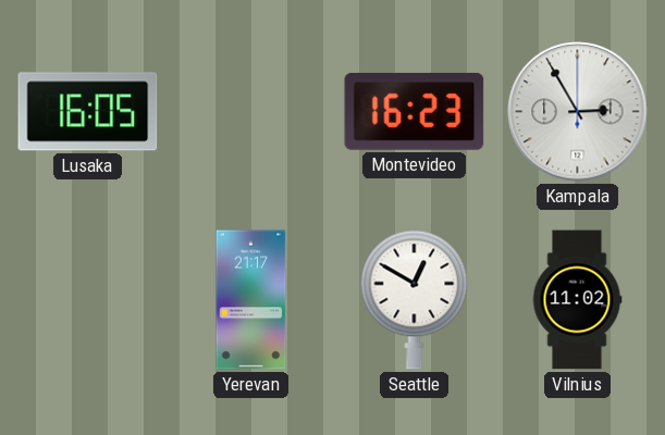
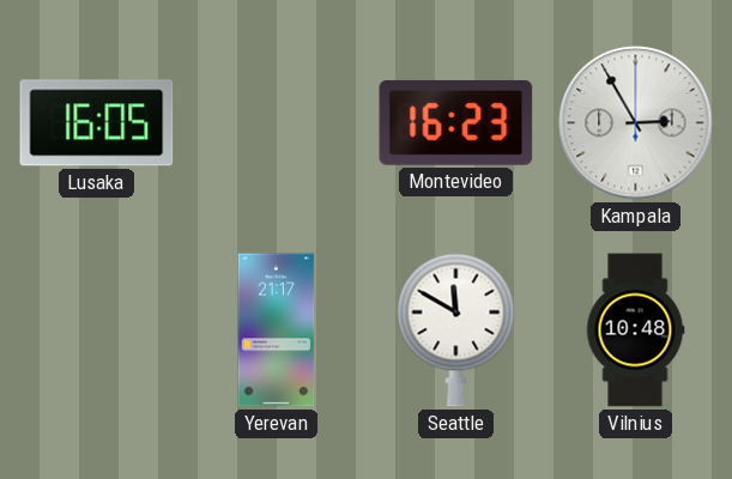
Seattle: 12:50 -> 11:50 (456, 329)
Vilnius: 11:02 -> 10:48 (635, 331)
